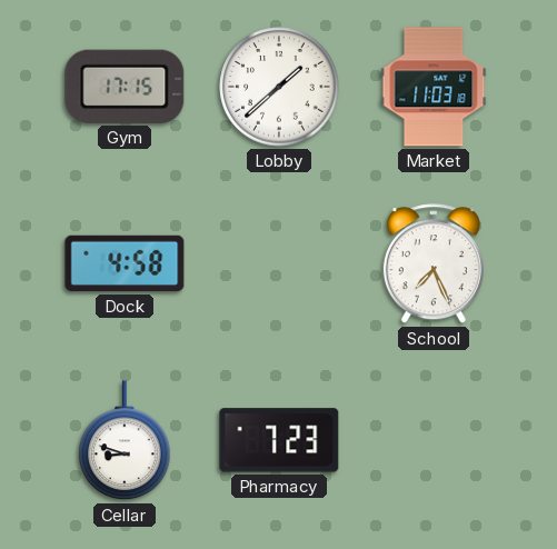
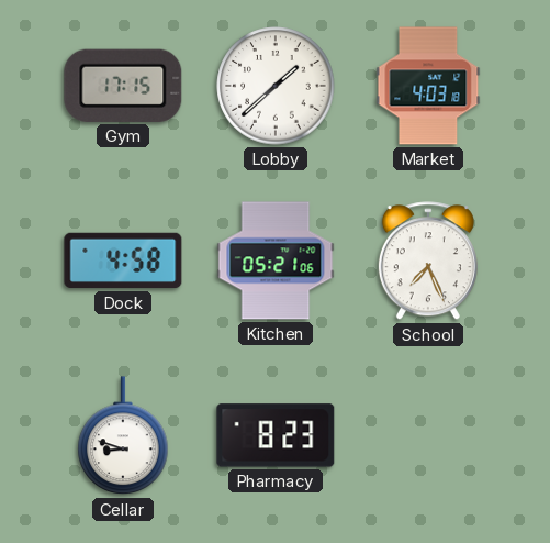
Market: 11:03 -> 4:03 (428, 86)
Kitchen: none -> 05:21 (276, 261)
Pharmacy: 7:23 -> 8:23 (276, 435)
